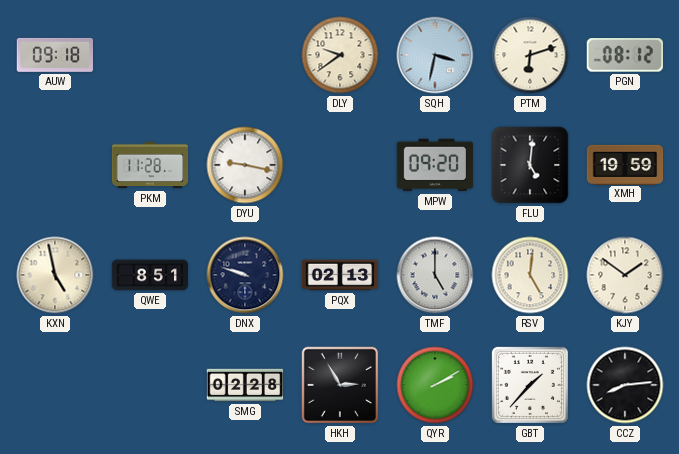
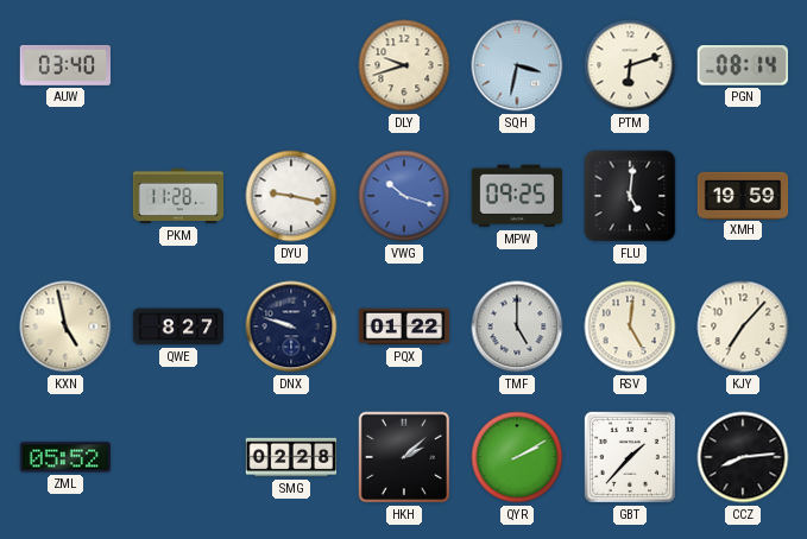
AUW: 09:18 -> 03:40 (65, 65)
DLY: 9:39 -> 9:42 (404, 65)
PGN: 08:12 -> 08:14 (743, 65)
VWG: none -> 10:18 (404, 196)
MPW: 09:20 -> 09:25 (517, 196)
QWE: 8:51 -> 8:27 (178, 326)
PQX: 02:13 -> 01:22 (404, 326)
KJY: 1:51 -> 7:07 (743, 326)
ZML: none -> 05:52 (65, 457)
HKH: 2:55 -> 2:08 (404, 457)
